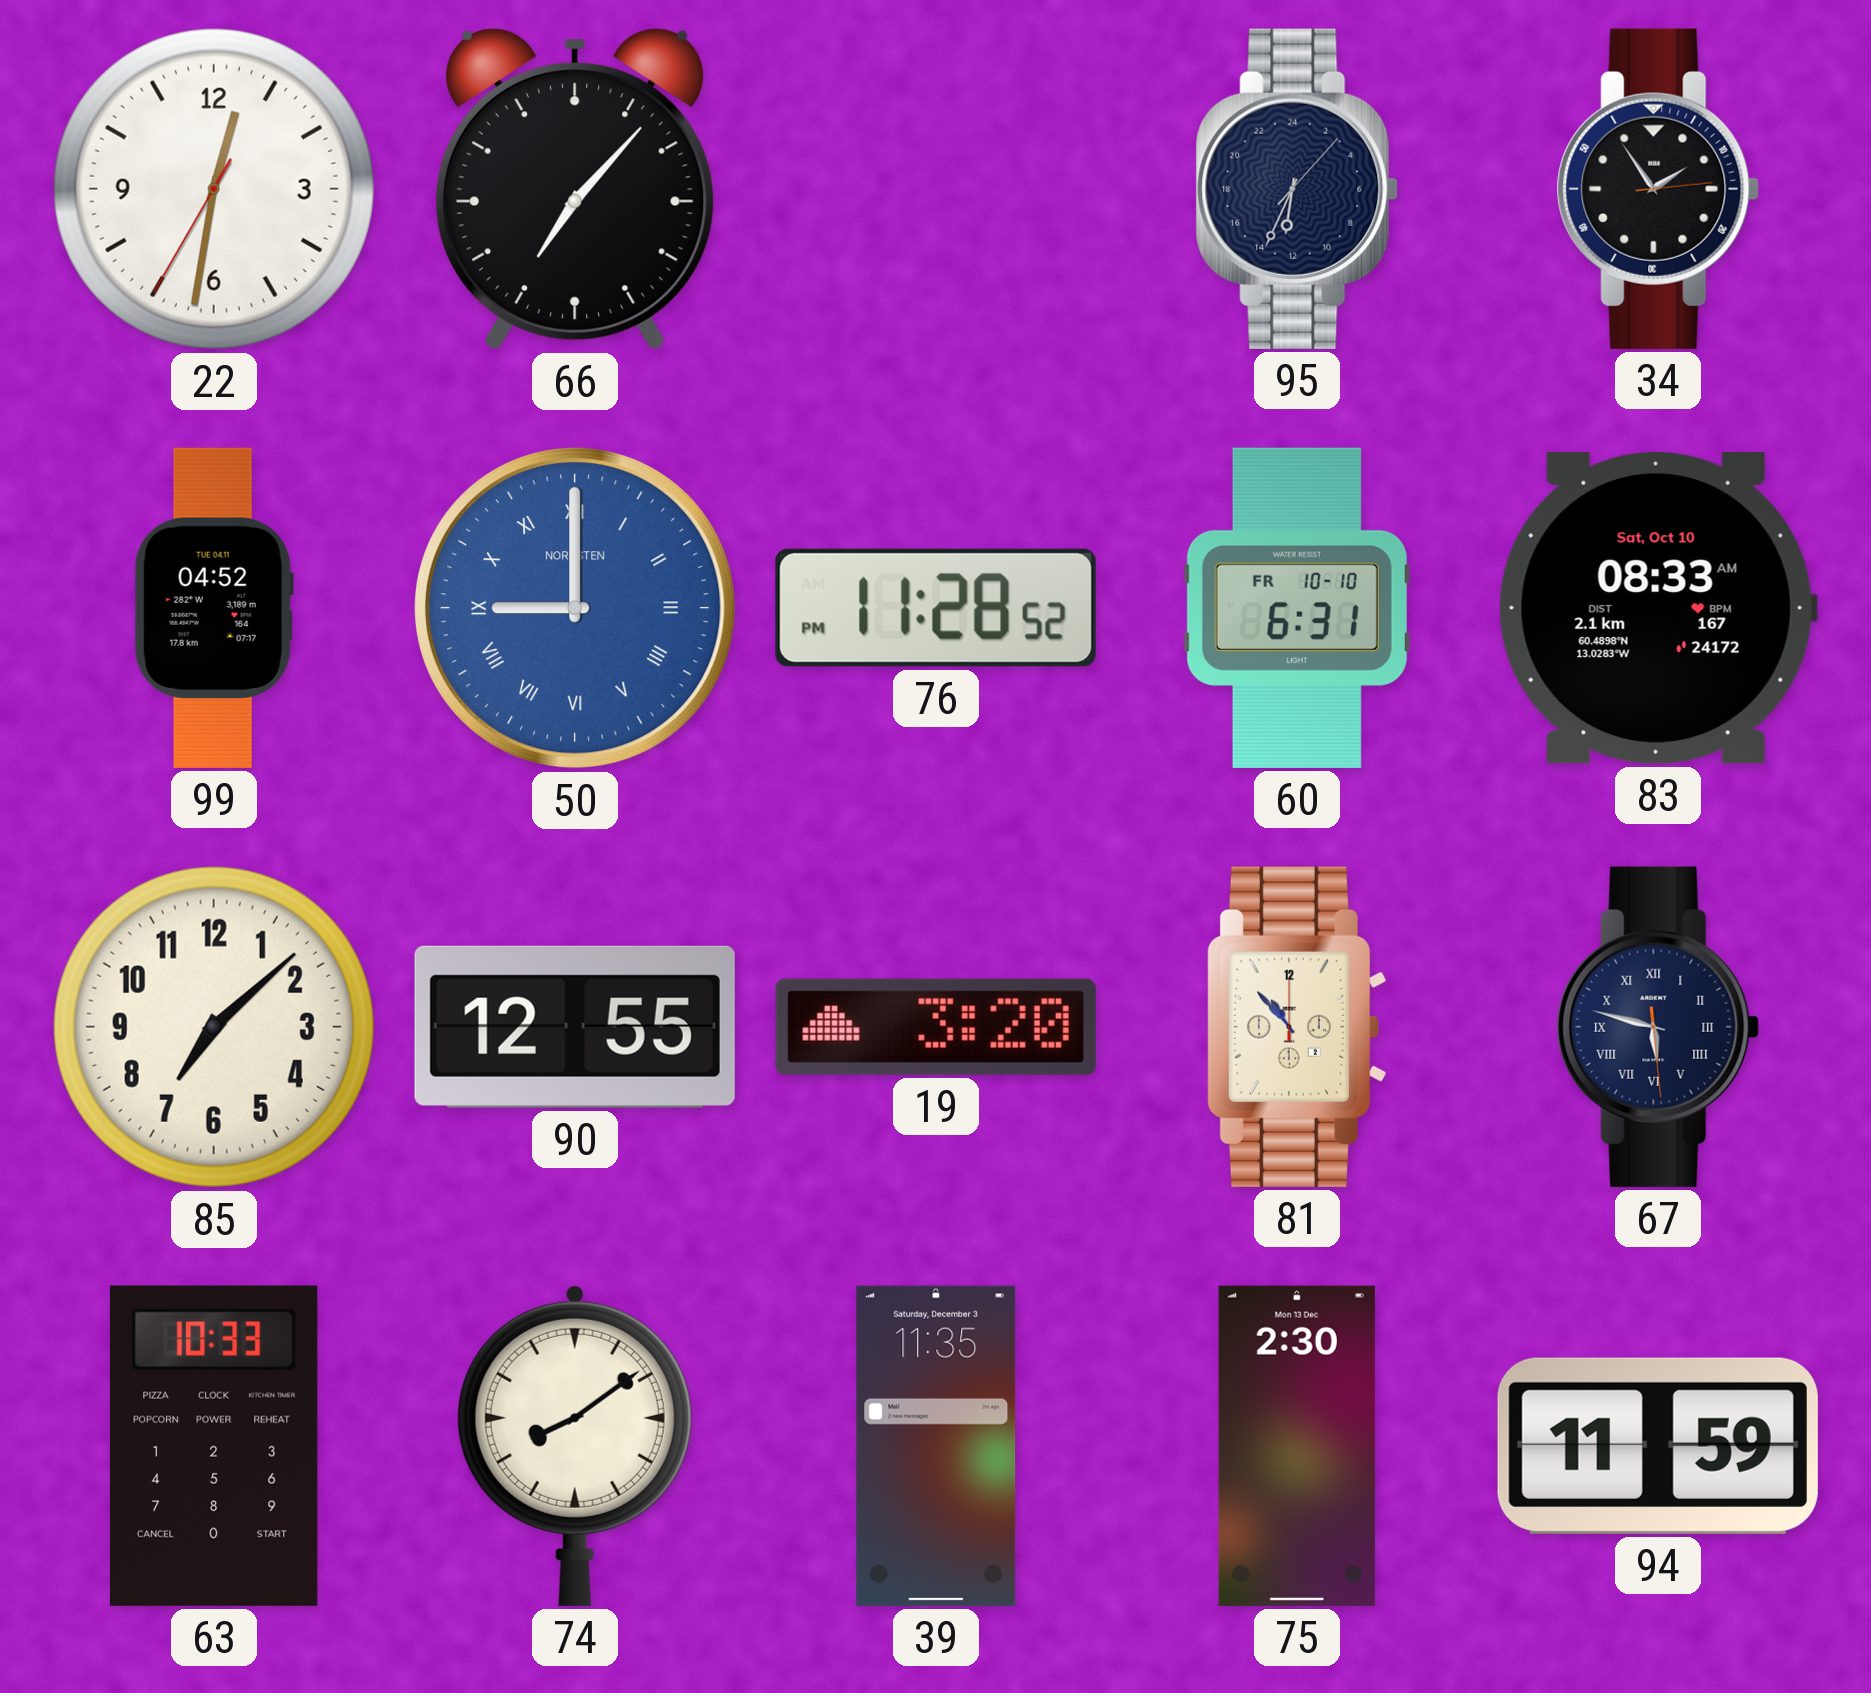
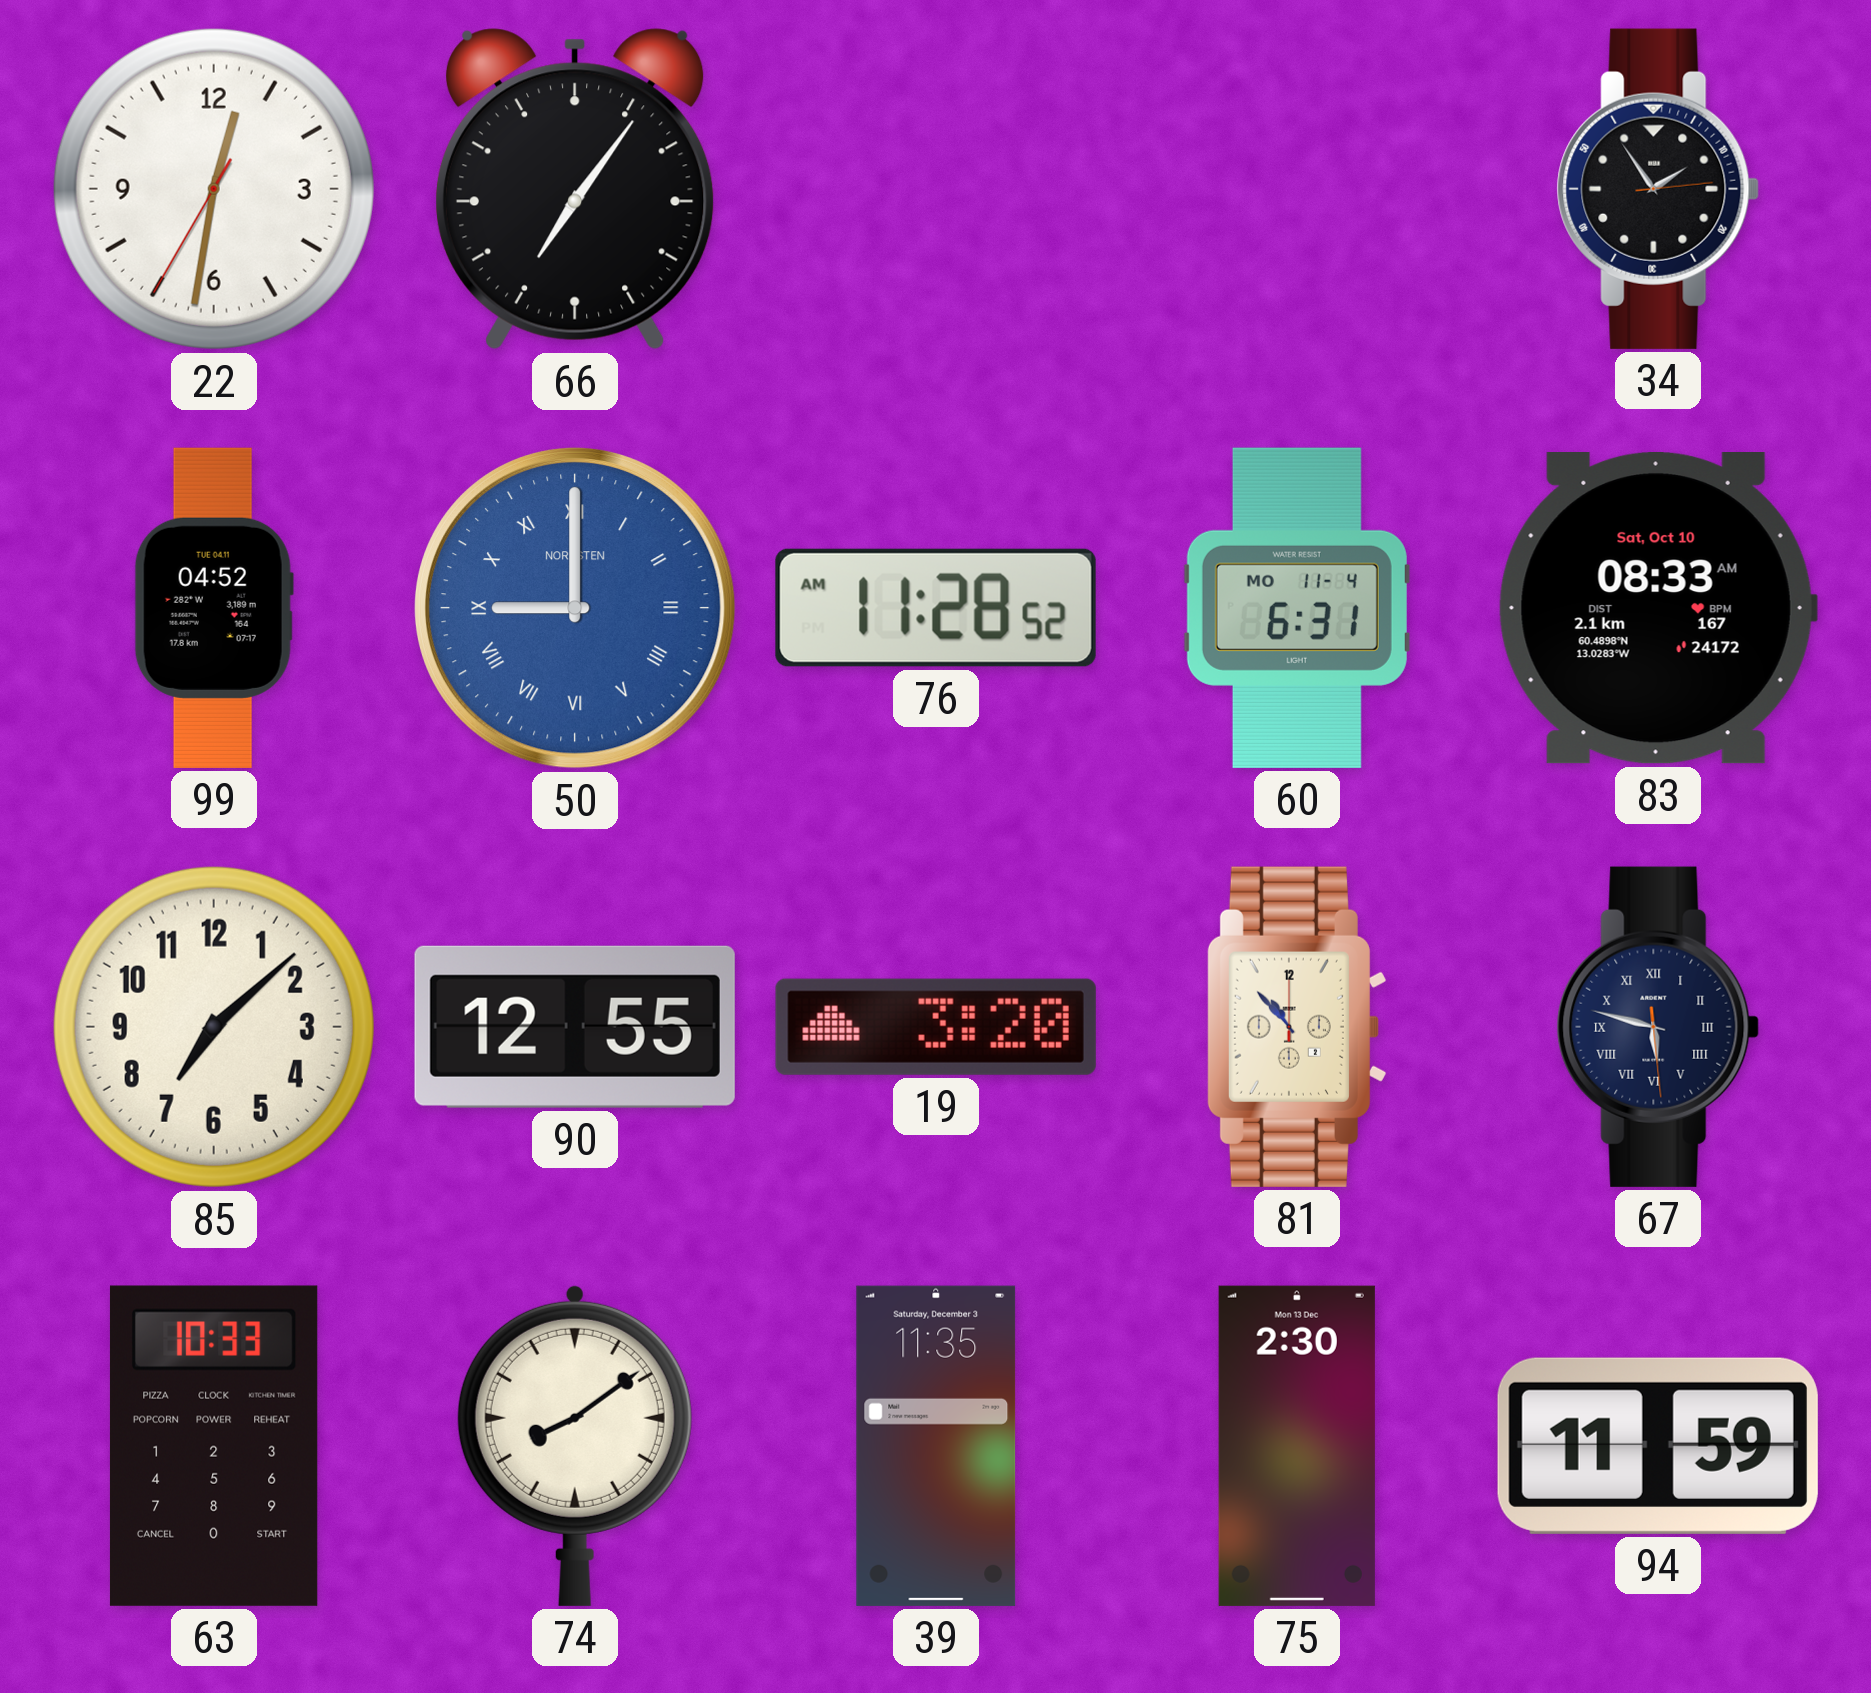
66: 7:07 -> 7:06 (575, 189)
95: 12:34 -> none (1297, 189)
76: 11:28:52 PM -> 11:28:52 AM (936, 608)
60 date: FR 10-10 -> MO 11-4 (1297, 608)
